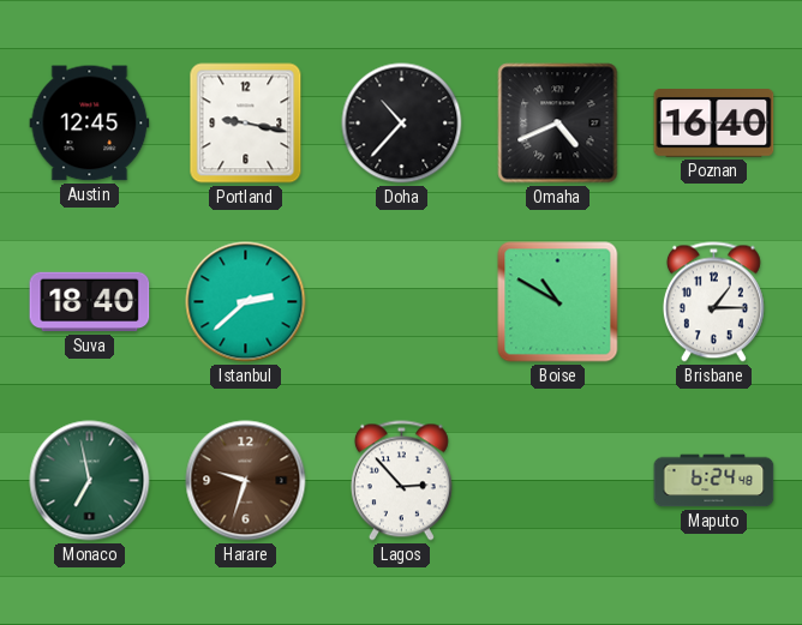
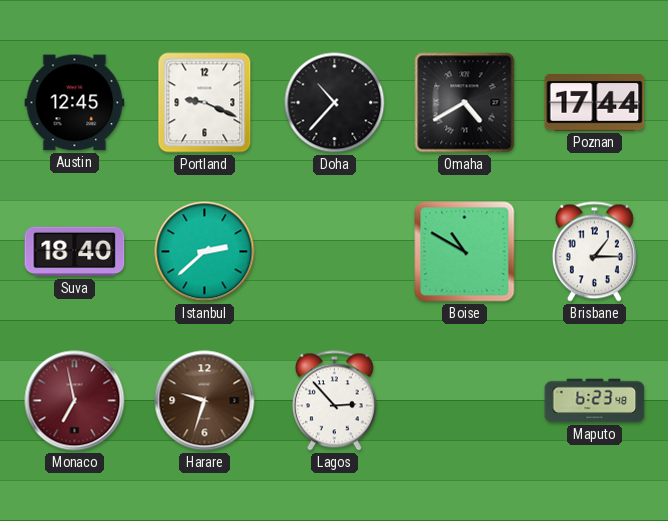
Portland: 9:17 -> 9:19 (205, 103)
Omaha: 4:41 -> 4:40 (465, 103)
Poznan: 16:40 -> 17:44 (595, 103)
Monaco dial: green -> burgundy (75, 401)
Maputo: 6:24 -> 6:23 (595, 401)
